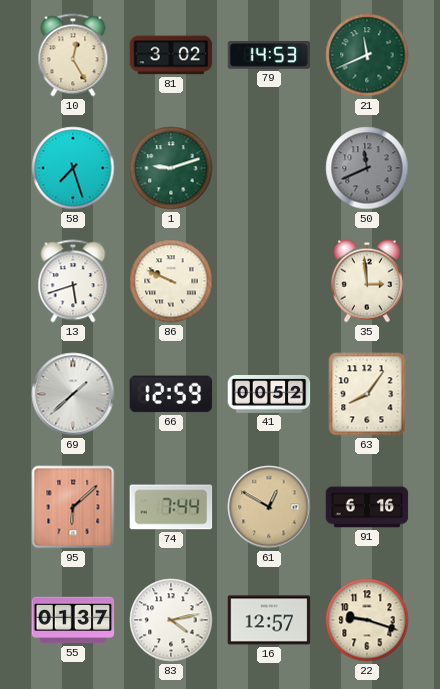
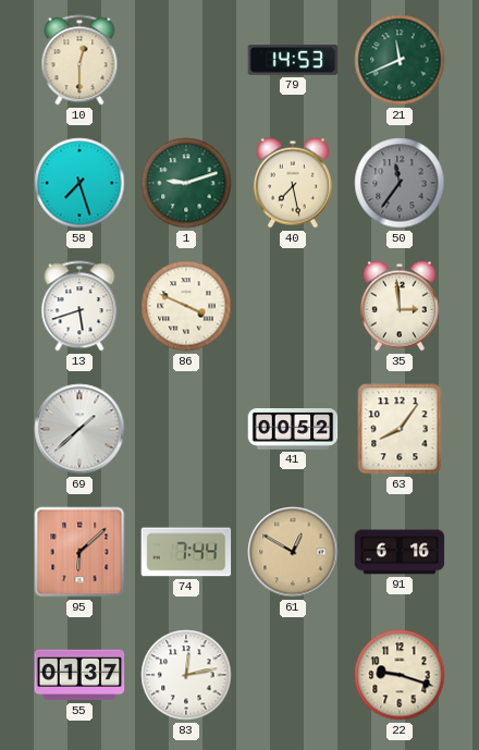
10: 12:25 -> 12:30 (79, 60)
81: 3:02 -> none (171, 55)
40: none -> 7:28 (293, 183)
50: 11:41 -> 11:36 (400, 183)
86: 9:49 -> 3:49 (186, 306)
66: 12:59 -> none (171, 394)
83: 4:13 -> 12:13 (186, 675)
16: 12:57 -> none (269, 620)
